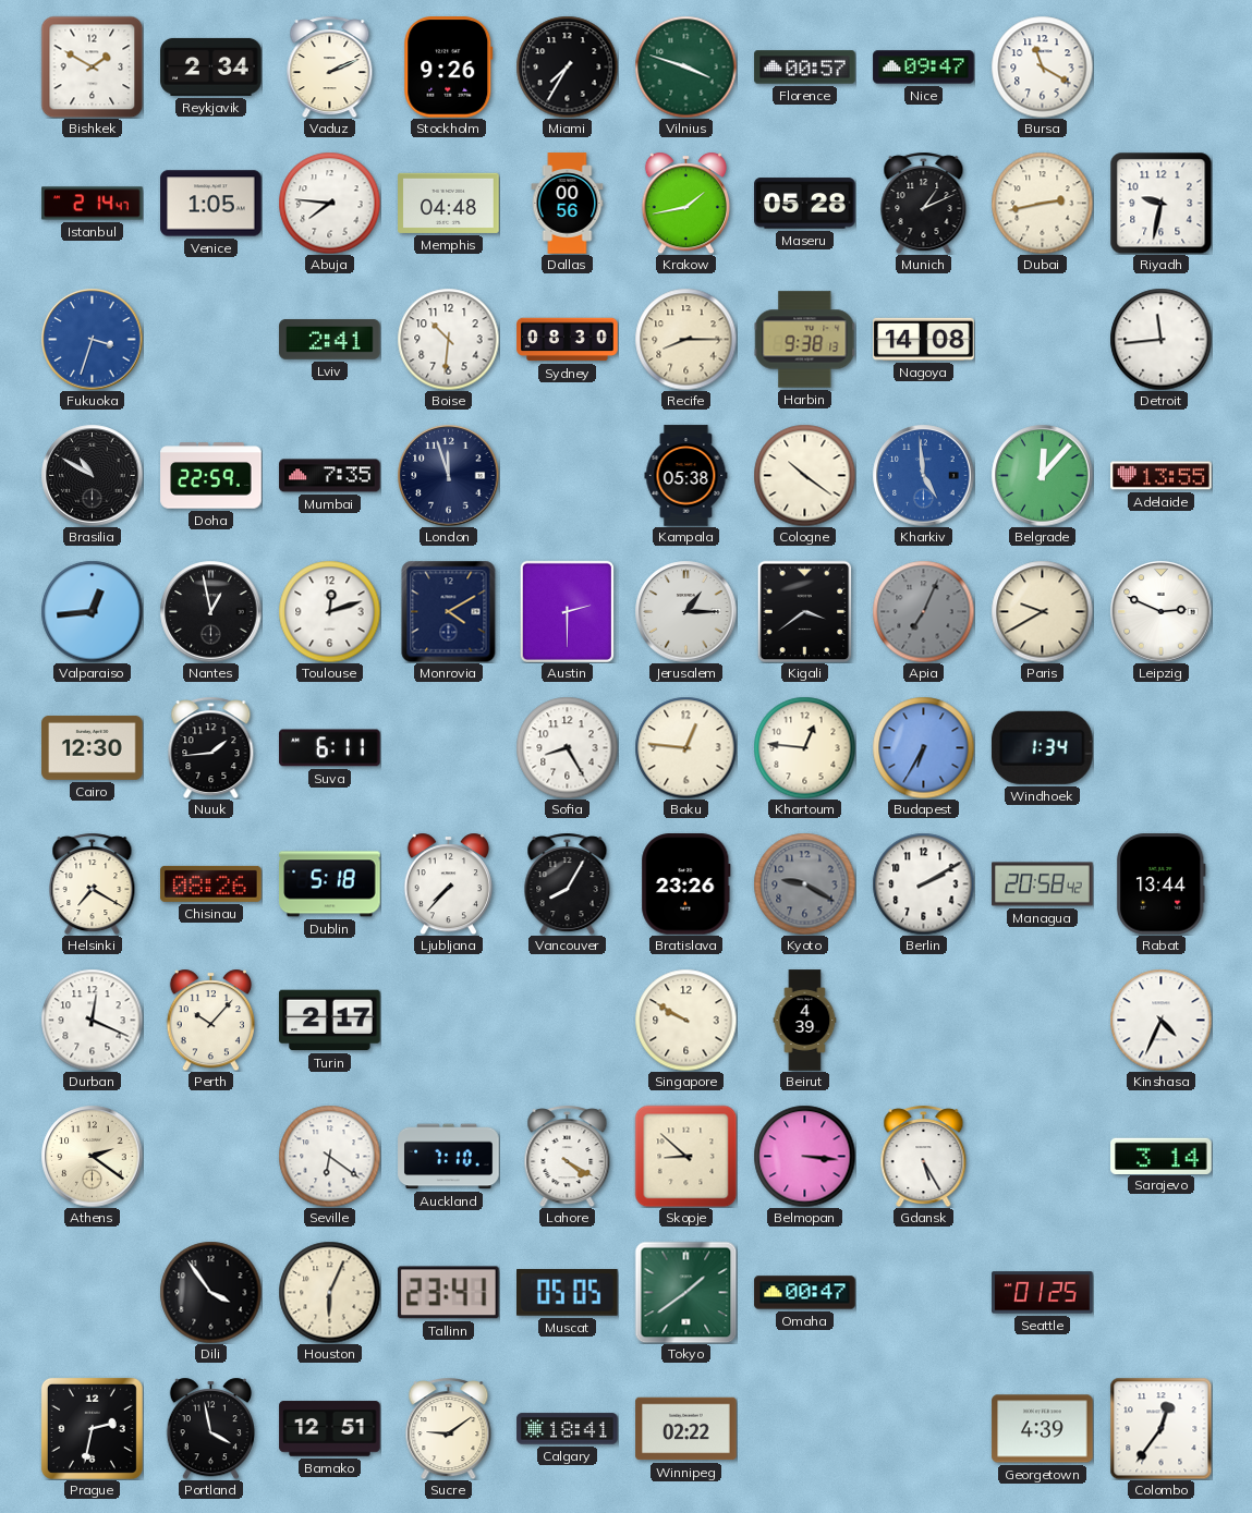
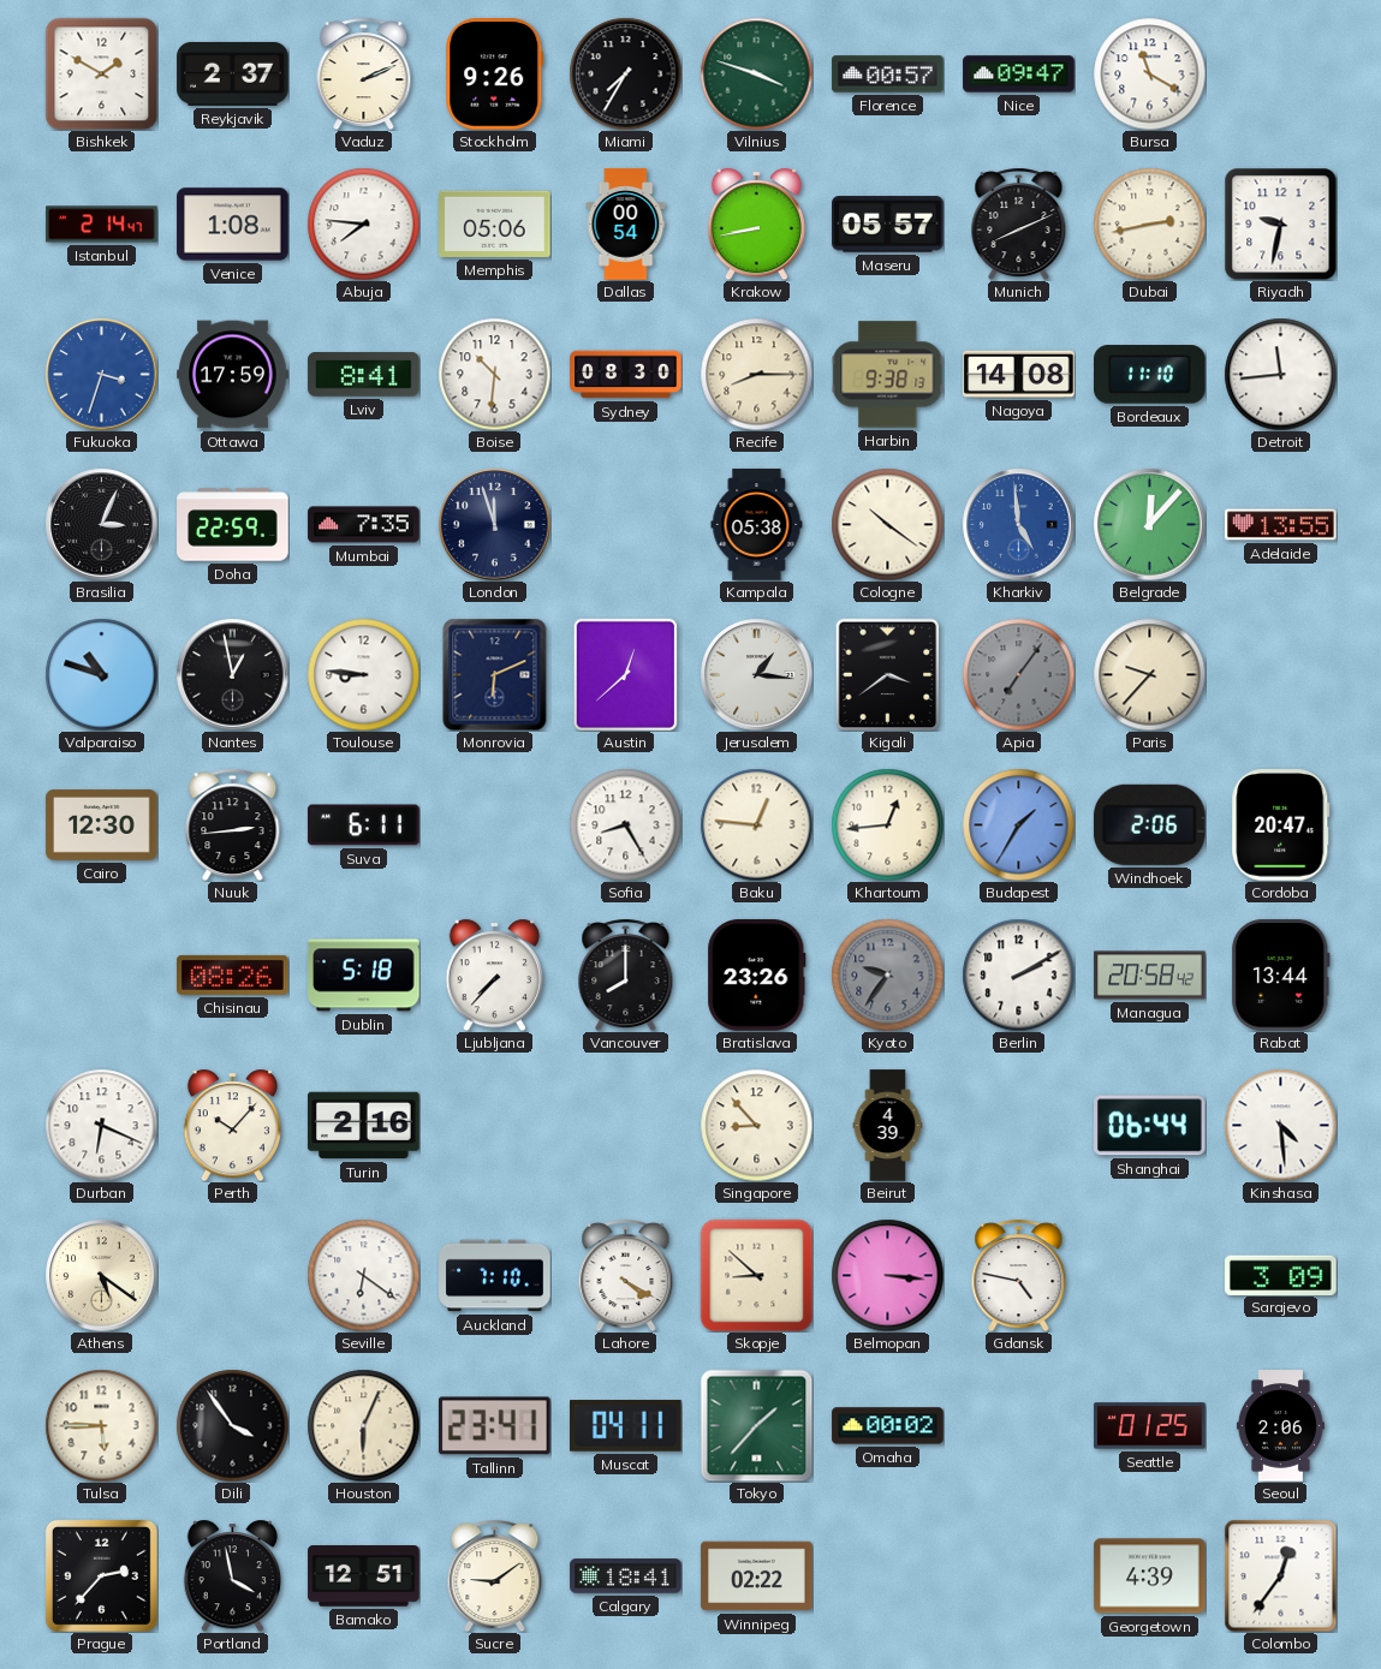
Reykjavik: 2:34 -> 2:37 (233, 73)
Venice: 1:05 -> 1:08 (233, 225)
Memphis: 04:48 -> 05:06 (495, 223)
Dallas: 00:56 -> 00:54 (626, 225)
Krakow: 1:43 -> 8:43 (756, 223)
Maseru: 05:28 -> 05:57 (888, 225)
Munich: 1:11 -> 8:11 (1019, 223)
Ottawa: none -> 17:59 (233, 375)
Lviv: 2:41 -> 8:41 (364, 375)
Bordeaux: none -> 11:10 (1150, 375)
Brasilia: 10:50 -> 3:04 (101, 524)
Valparaiso: 12:44 -> 10:48 (101, 674)
Toulouse: 12:12 -> 8:46 (363, 674)
Monrovia: 4:10 -> 6:11 (495, 674)
Austin: 2:30 -> 12:38 (625, 674)
Jerusalem: 1:15 -> 1:16 (756, 674)
Apia: 7:04 -> 7:06 (1018, 674)
Paris: 9:40 -> 9:37 (1149, 674)
Leipzig: 2:49 -> none (1160, 611)
Nuuk: 1:44 -> 2:44 (233, 824)
Khartoum: 12:46 -> 12:44 (887, 824)
Budapest: 6:35 -> 1:35 (1018, 824)
Windhoek: 1:34 -> 2:06 (1149, 824)
Cordoba: none -> 20:47 (1281, 825)
Helsinki: 7:20 -> none (93, 883)
Vancouver: 8:05 -> 8:00 (626, 974)
Kyoto: 9:20 -> 9:36 (887, 974)
Durban: 12:19 -> 6:19 (101, 1125)
Turin: 2:17 -> 2:16 (364, 1126)
Singapore: 9:50 -> 8:53 (756, 1125)
Shanghai: none -> 06:44 (1150, 1126)
Kinshasa: 4:34 -> 4:29 (1280, 1125)
Athens: 2:21 -> 5:21 (101, 1275)
Gdansk: 5:25 -> 4:47 (1019, 1275)
Sarajevo: 3:14 -> 3:09 (1281, 1275)
Tulsa: none -> 5:45 (101, 1425)
Muscat: 05:05 -> 04:11 (626, 1426)
Tokyo: 1:39 -> 1:37 (756, 1425)
Omaha: 00:47 -> 00:02 (888, 1426)
Seoul: none -> 2:06 (1280, 1426)
Prague: 2:32 -> 2:37 (101, 1575)
